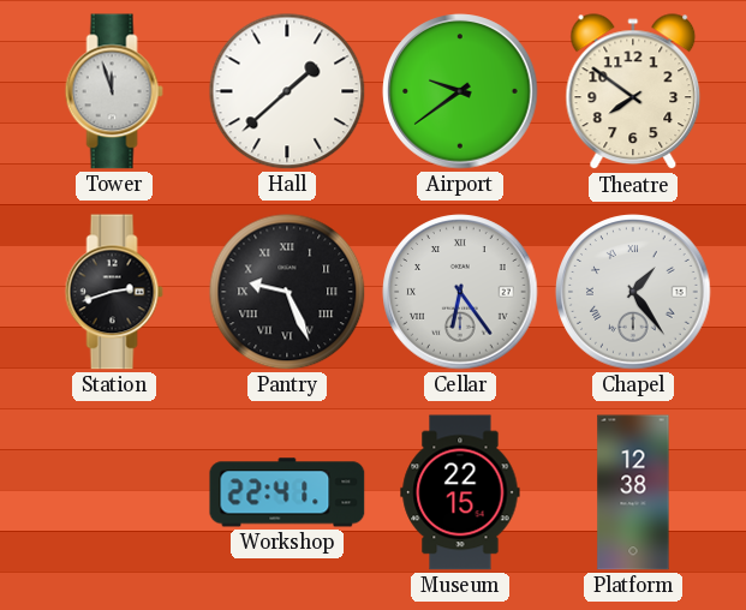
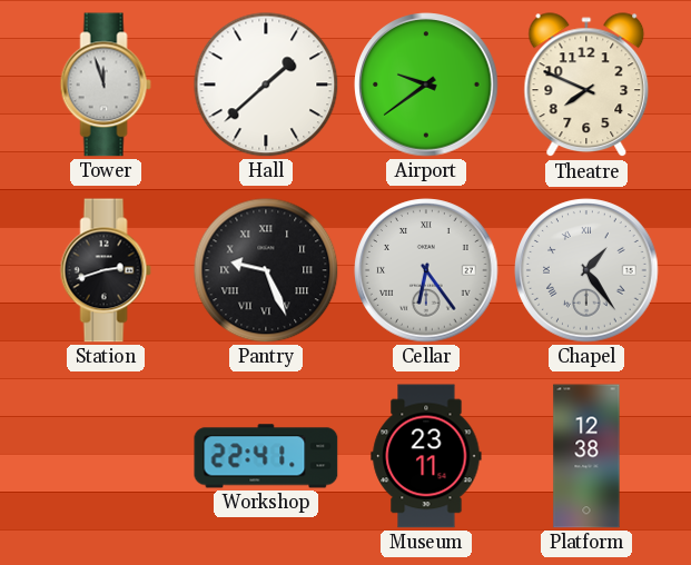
Theatre: 7:51 -> 7:49 (586, 86)
Museum: 22:15 -> 23:11 (426, 456)
